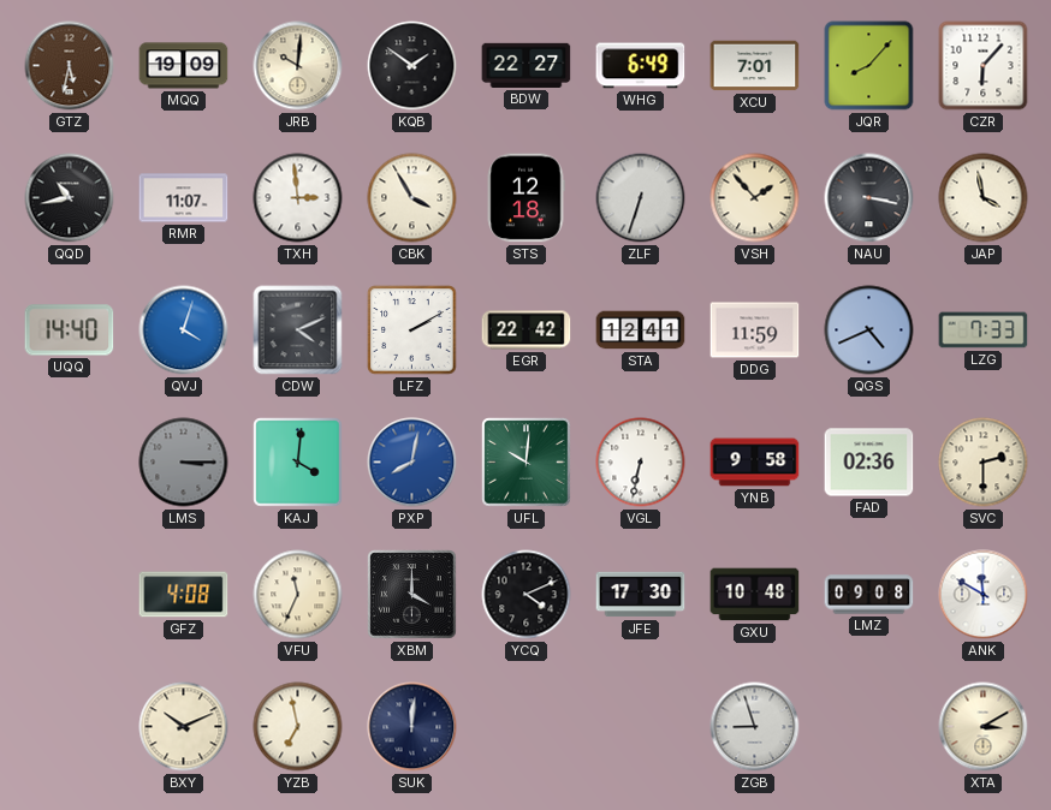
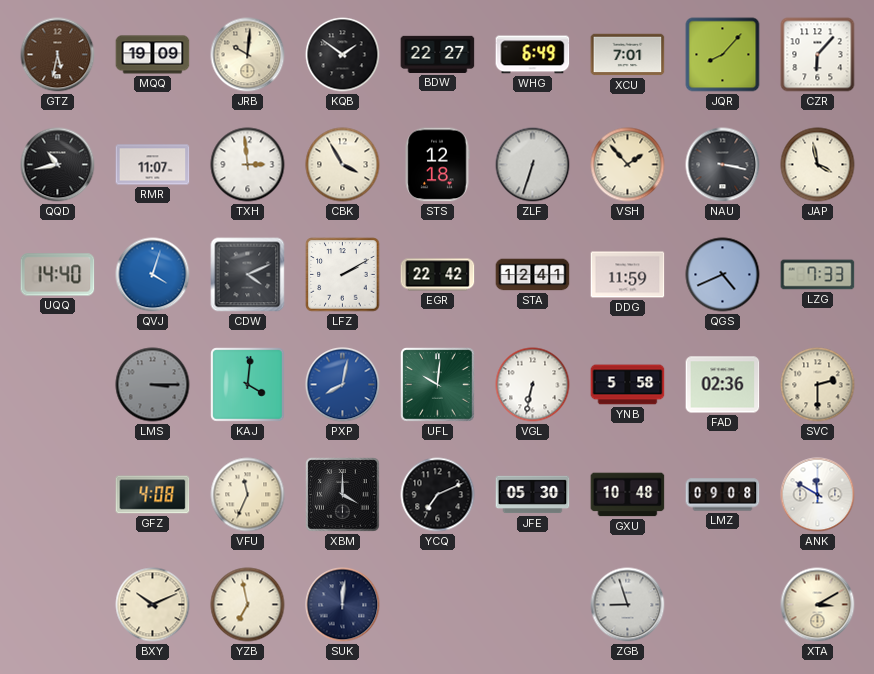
YNB: 9:58 -> 5:58 (628, 385)
YCQ: 4:11 -> 7:11 (438, 495)
JFE: 17:30 -> 05:30 (533, 495)
